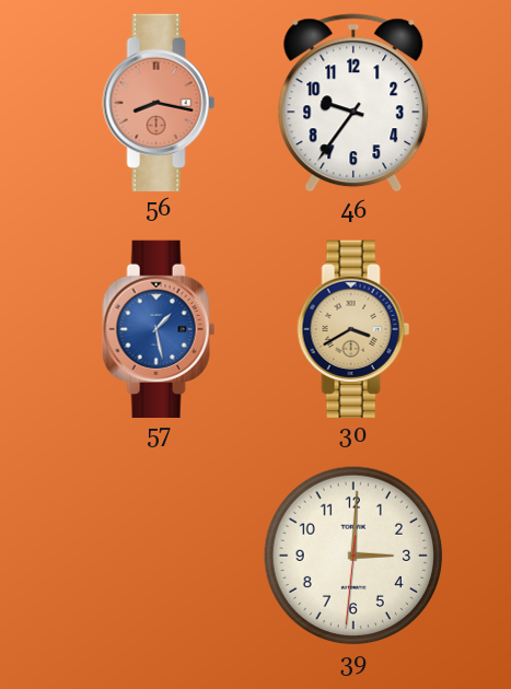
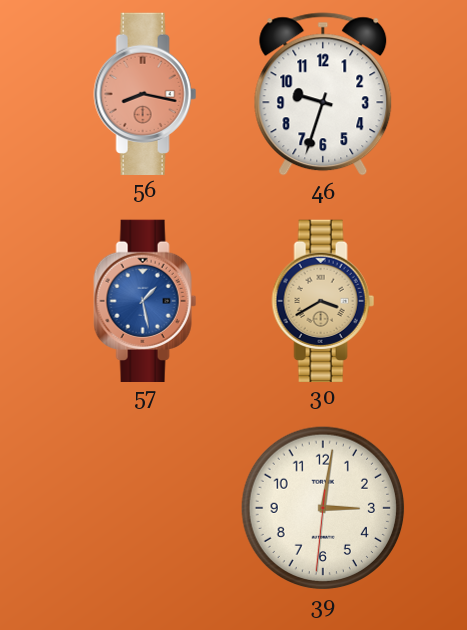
46: 9:36 -> 9:33 (323, 94)
39: 3:00 -> 3:01 (323, 508)
